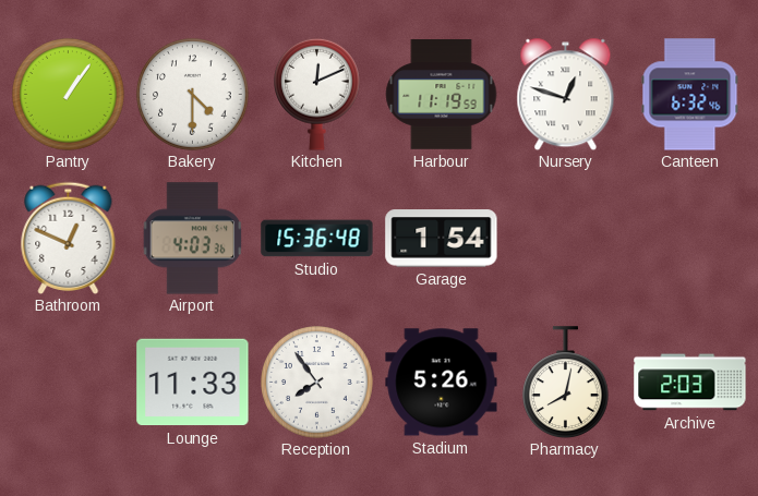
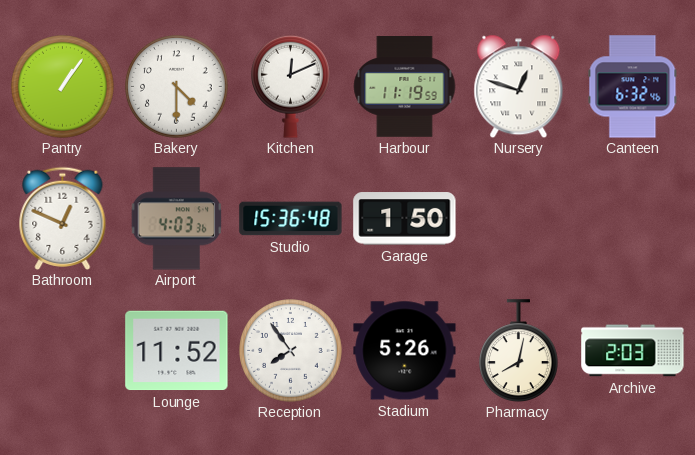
Garage: 1:54 -> 1:50 (405, 219)
Lounge: 11:33 -> 11:52 (177, 351)
